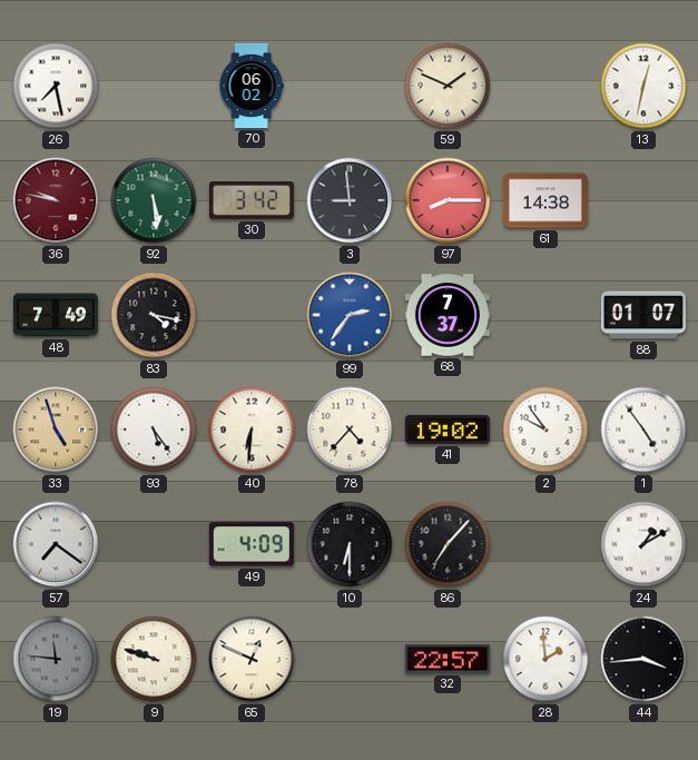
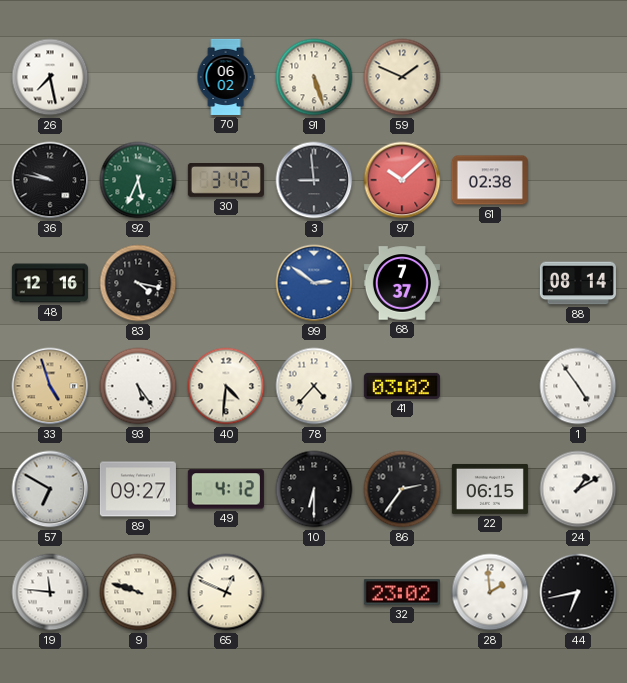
91: none -> 5:27 (314, 77)
13: 12:32 -> none (643, 86)
36 dial: burgundy -> black (50, 180)
92: 5:29 -> 5:34 (138, 180)
97: 8:15 -> 10:08 (402, 180)
61: 14:38 -> 02:38 (490, 180)
48: 7:49 -> 12:16 (50, 283)
99: 2:36 -> 2:51 (314, 283)
88: 01:07 -> 08:14 (578, 283)
40: 6:31 -> 4:31 (226, 386)
41: 19:02 -> 03:02 (402, 386)
2: 9:54 -> none (545, 430)
57: 7:21 -> 6:50 (50, 489)
89: none -> 09:27 (138, 489)
49: 4:09 -> 4:12 (226, 489)
86: 7:07 -> 2:36 (402, 489)
22: none -> 06:15 (490, 489)
19 dial: grey -> white (50, 592)
32: 22:57 -> 23:02 (402, 592)
44: 3:44 -> 6:43 (578, 592)
